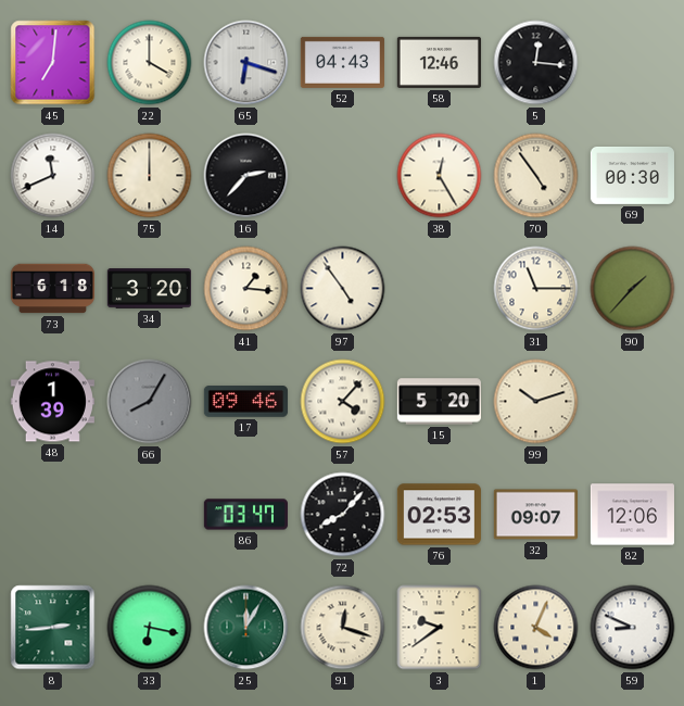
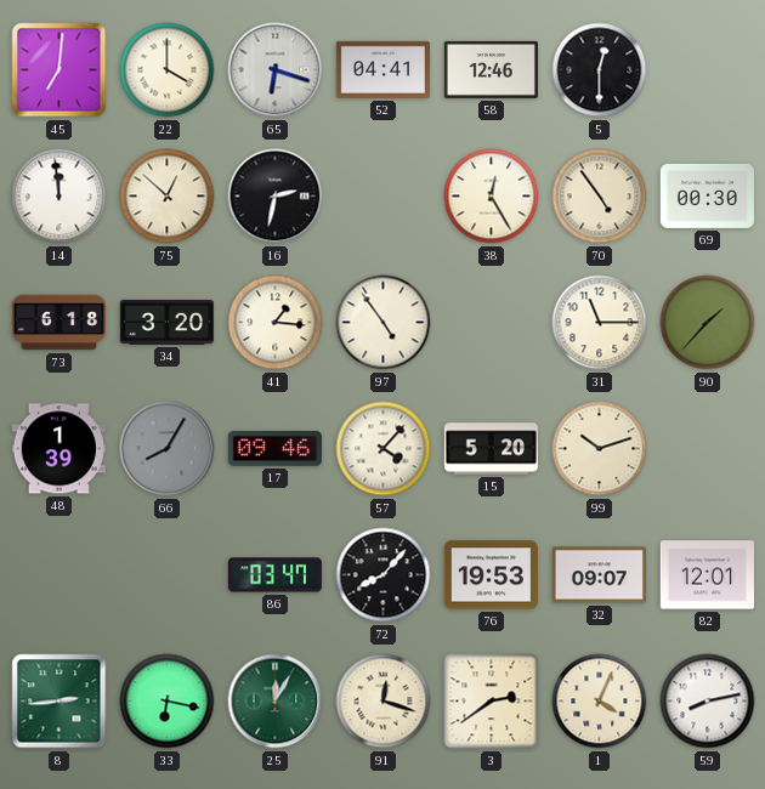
52: 04:43 -> 04:41 (382, 69)
5: 12:16 -> 12:30 (600, 70)
14: 11:41 -> 11:59 (59, 197)
75: 12:00 -> 12:52 (168, 197)
16: 2:37 -> 2:32 (276, 197)
76: 02:53 -> 19:53 (491, 575)
82: 12:06 -> 12:01 (707, 575)
3: 9:39 -> 2:39 (492, 702)
59: 8:49 -> 8:13 (708, 702)
